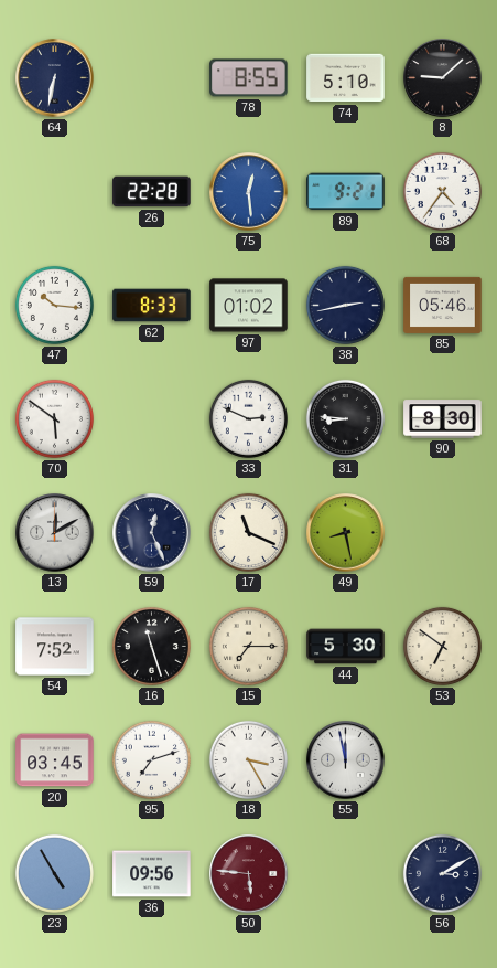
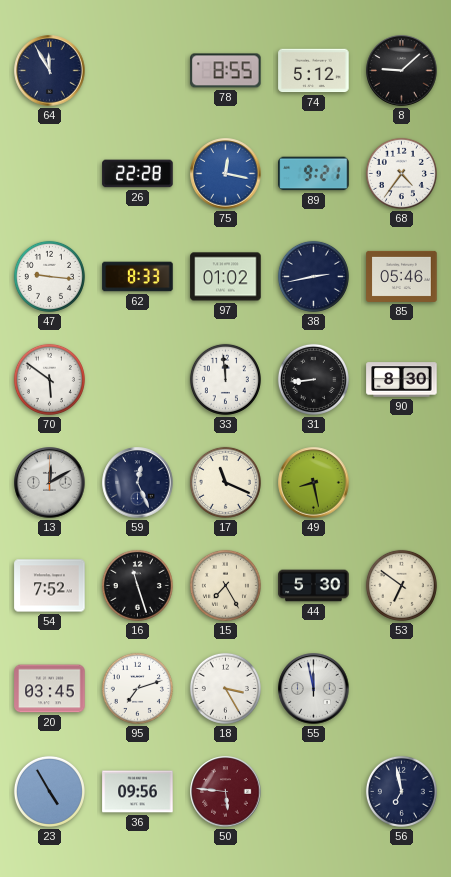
64: 6:32 -> 11:55 (50, 71)
74: 5:10 -> 5:12 (314, 71)
75: 12:29 -> 12:17 (226, 174)
47: 10:16 -> 9:16 (49, 276)
33: 2:49 -> 11:59 (225, 379)
31: 8:46 -> 8:44 (313, 379)
15: 7:15 -> 7:25 (225, 585)
56: 3:10 -> 6:58 (401, 791)
